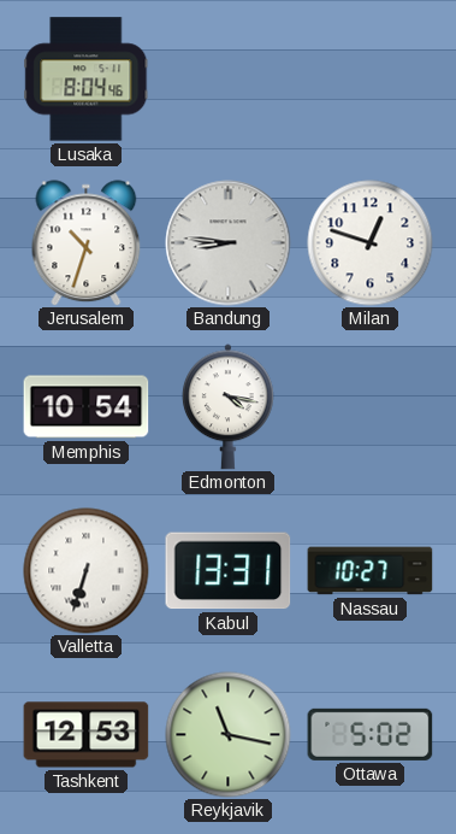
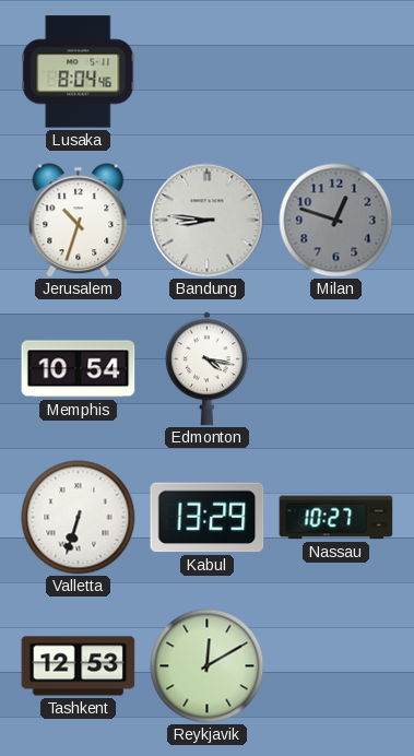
Milan dial: white -> grey (336, 221)
Kabul: 13:31 -> 13:29 (208, 518)
Reykjavik: 11:17 -> 12:10 (208, 666)
Ottawa: 5:02 -> none (371, 734)
